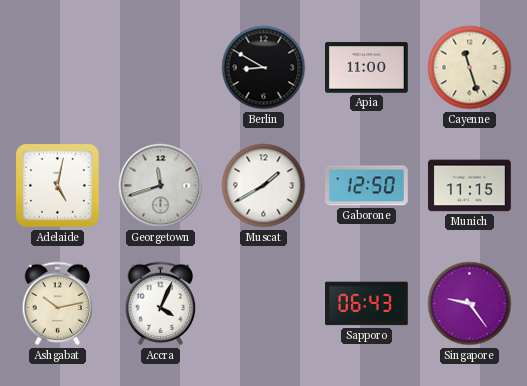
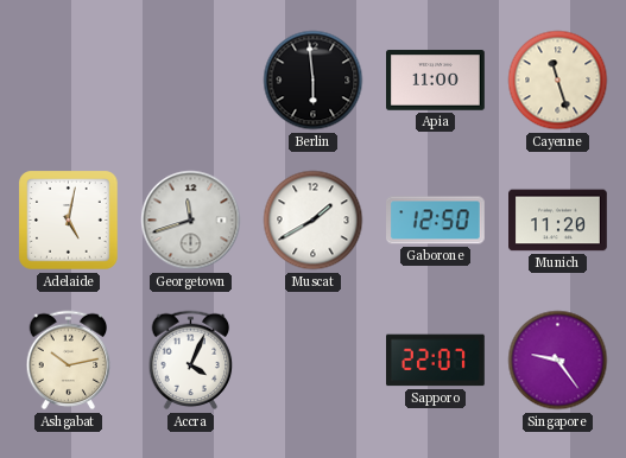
Berlin: 8:50 -> 5:59 (314, 81)
Munich: 11:15 -> 11:20 (558, 221)
Sapporo: 06:43 -> 22:07 (436, 361)
